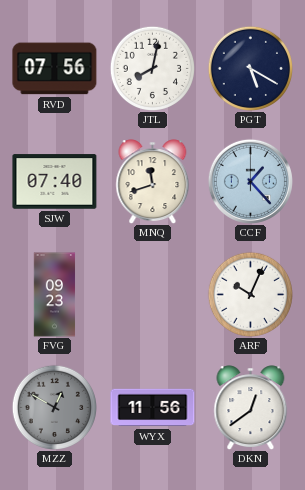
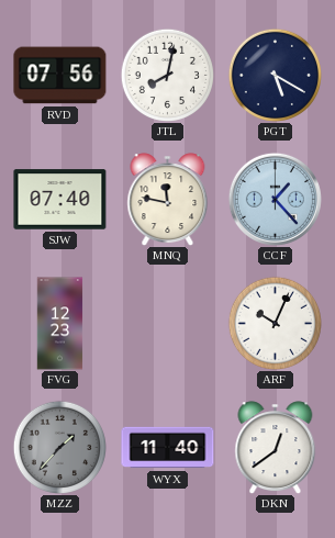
MNQ: 11:42 -> 11:47 (168, 200)
FVG: 09:23 -> 12:23 (60, 324)
MZZ: 12:50 -> 1:37 (59, 447)
WYX: 11:56 -> 11:40 (168, 448)
